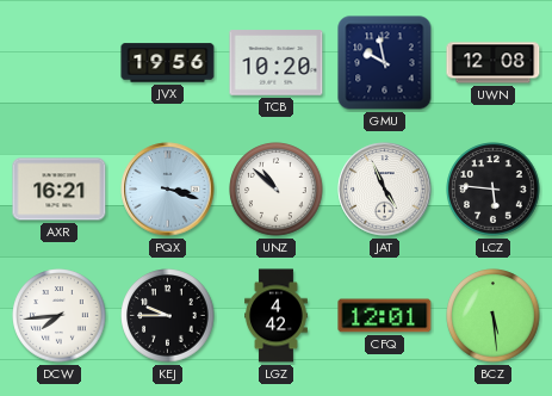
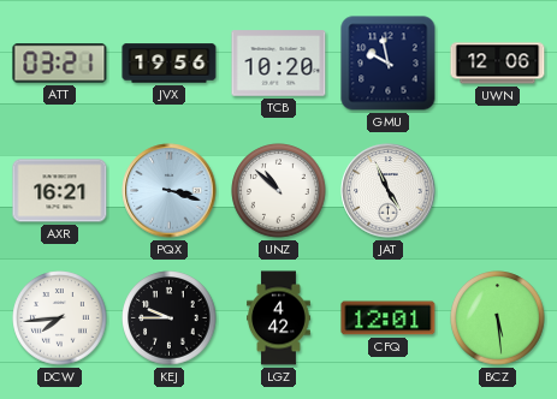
ATT: none -> 03:21 (60, 64)
UWN: 12:08 -> 12:06 (498, 64)
LCZ: 5:46 -> none (494, 190)
